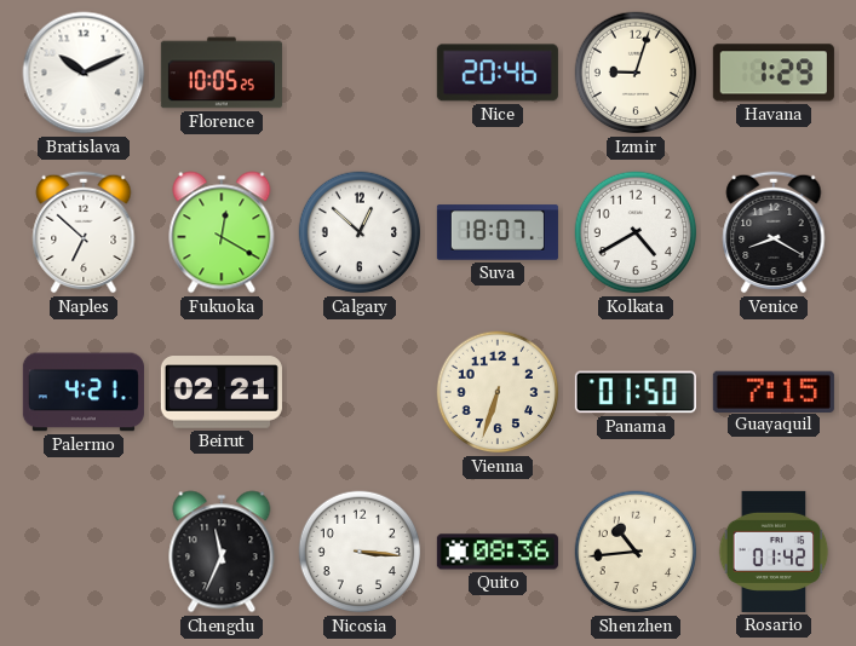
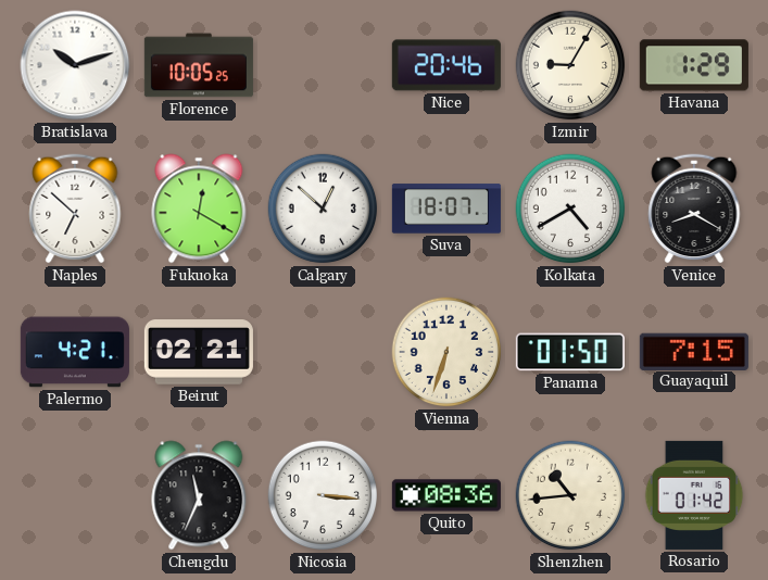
Bratislava: 10:11 -> 10:12 (75, 65)
Izmir: 9:03 -> 9:05 (570, 65)
